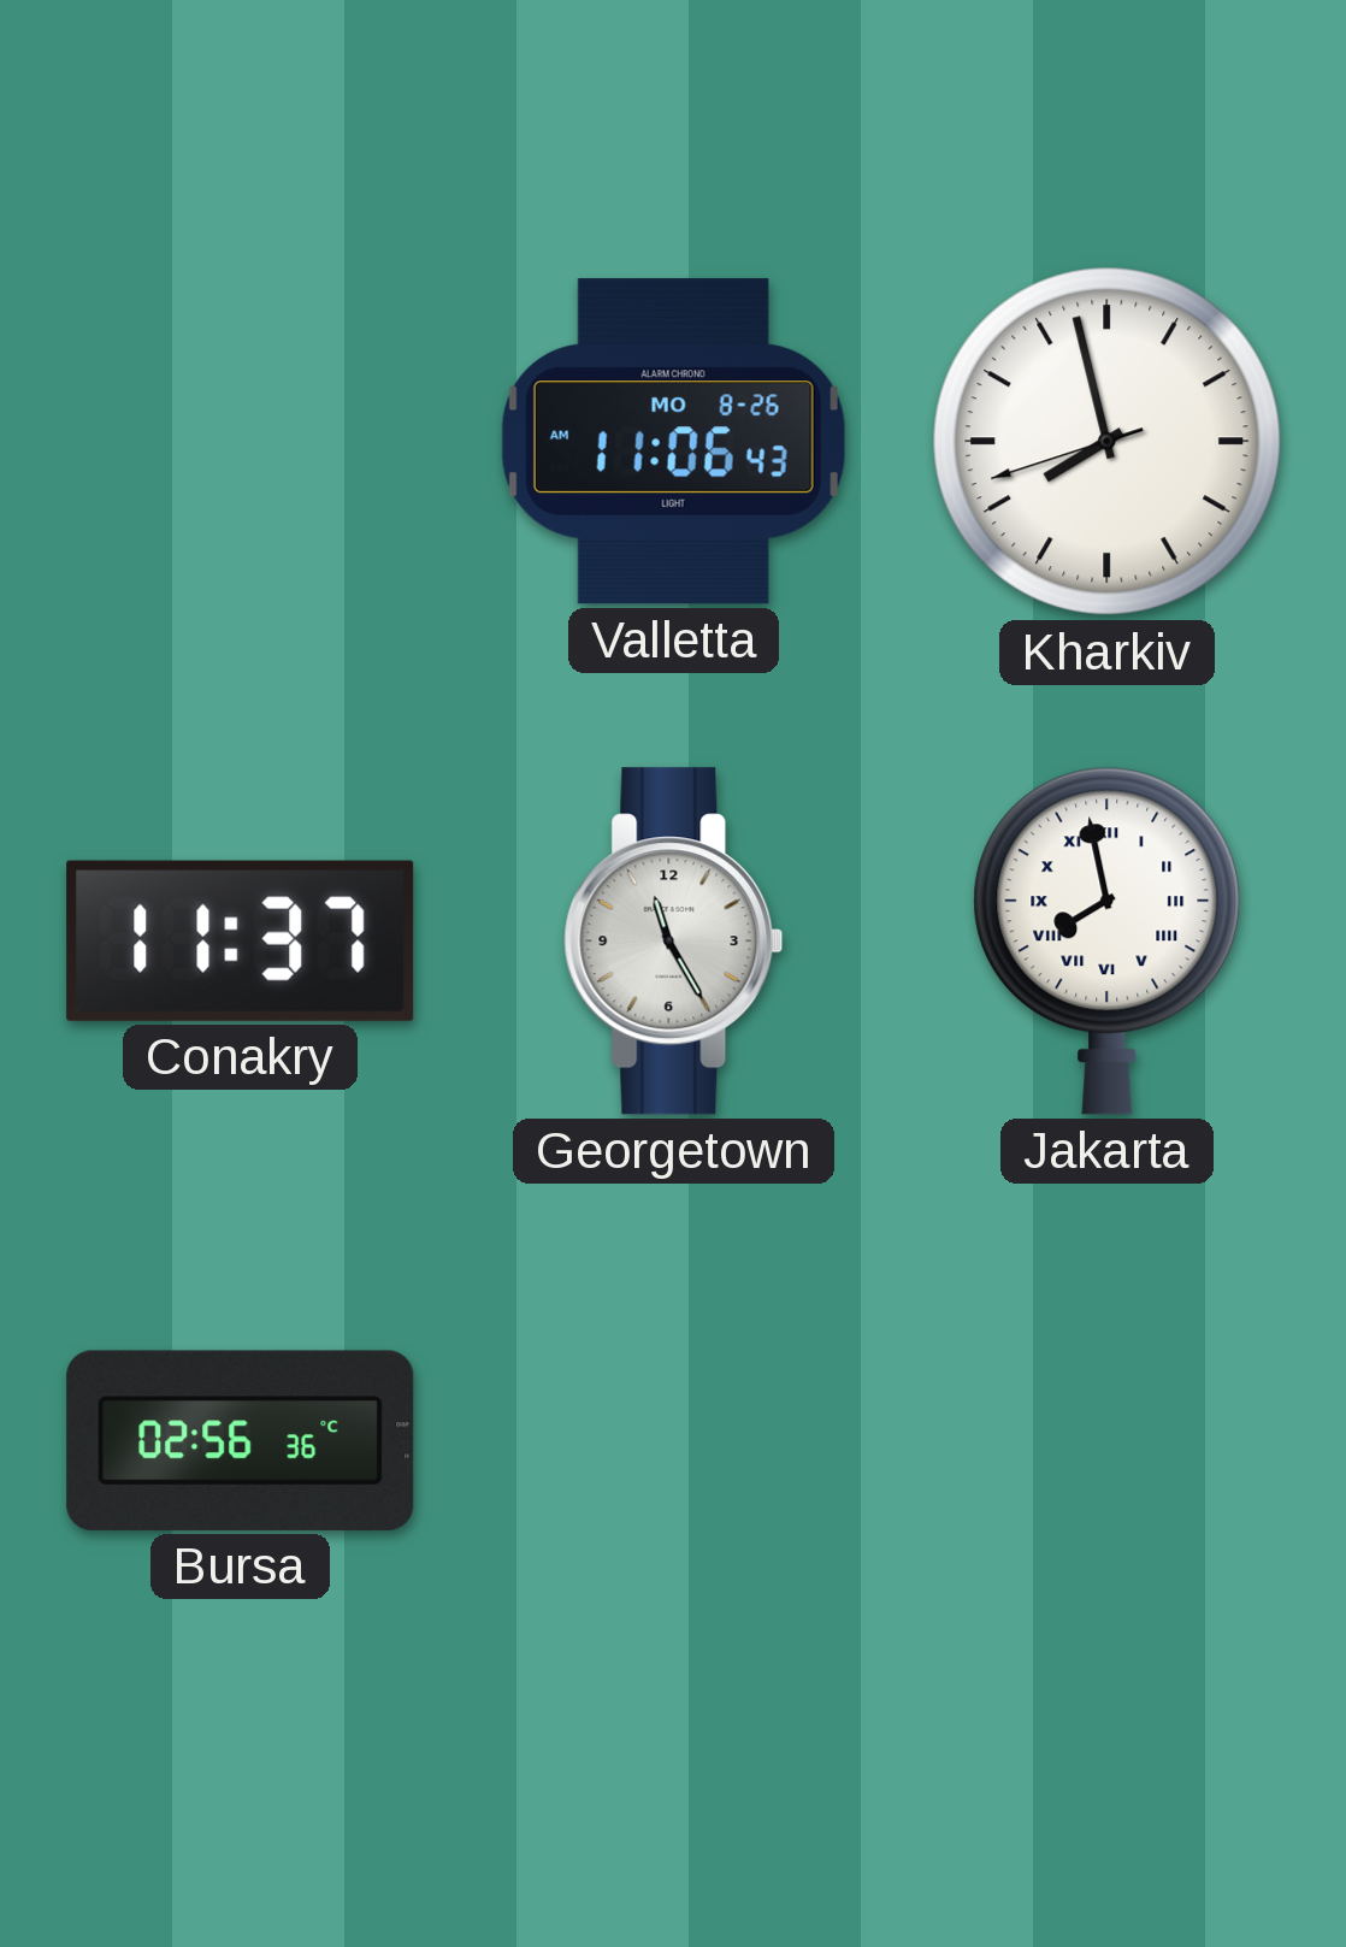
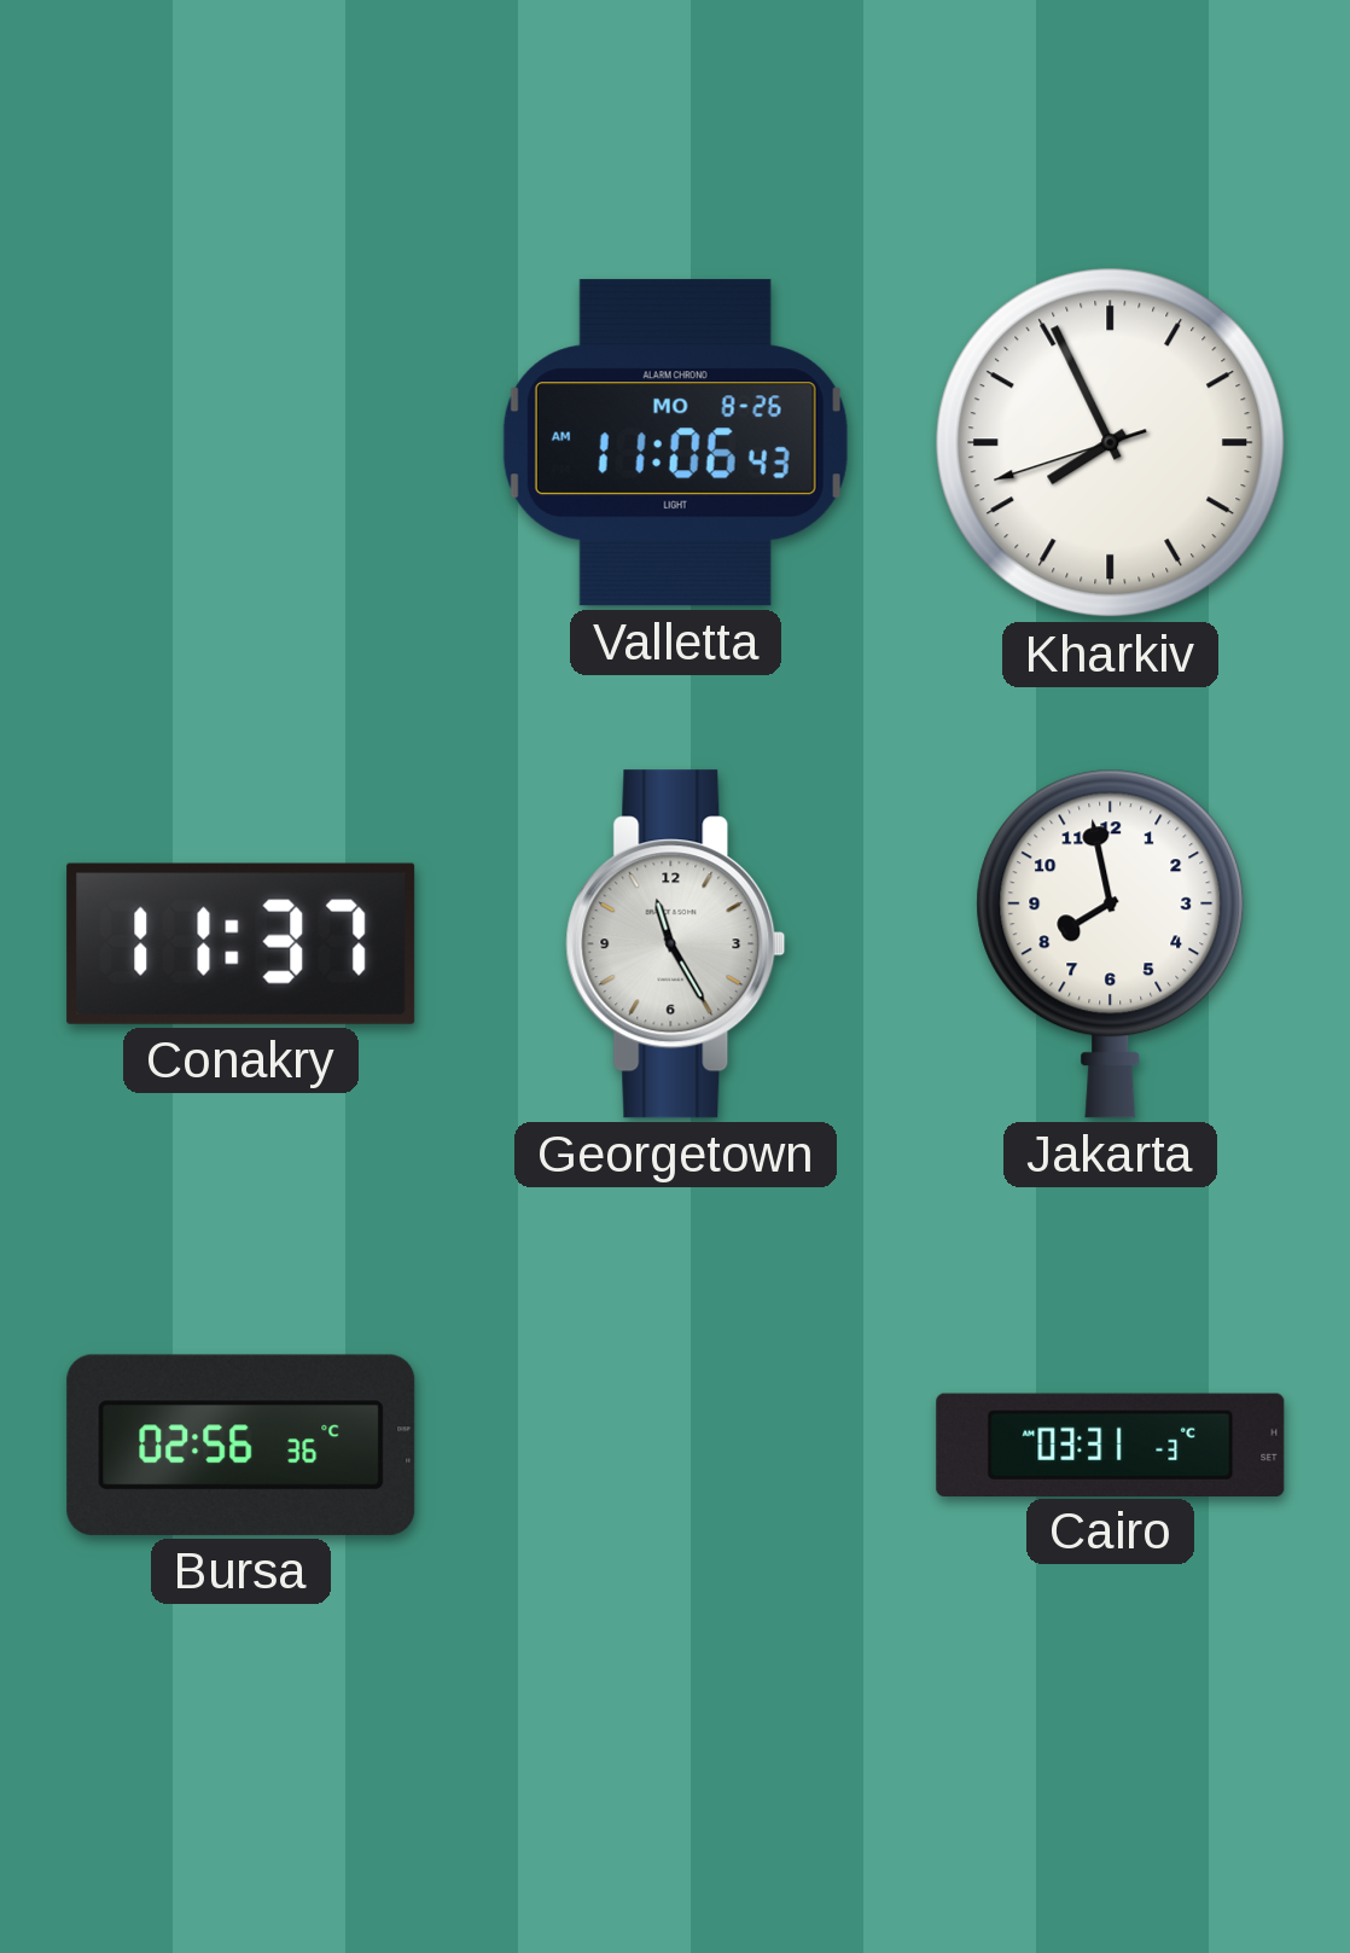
Kharkiv: 7:57 -> 7:55 (1111, 443)
Jakarta numerals: Roman -> Arabic (1111, 943)
Cairo: none -> 03:31 (1111, 1445)
